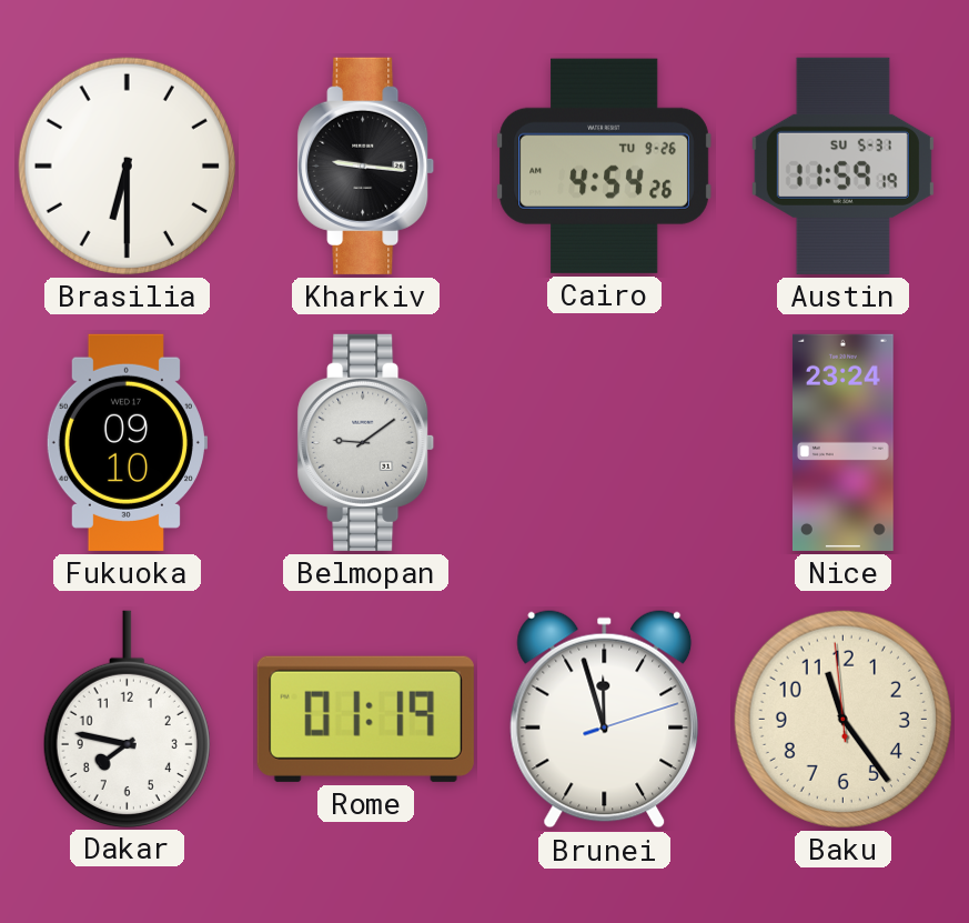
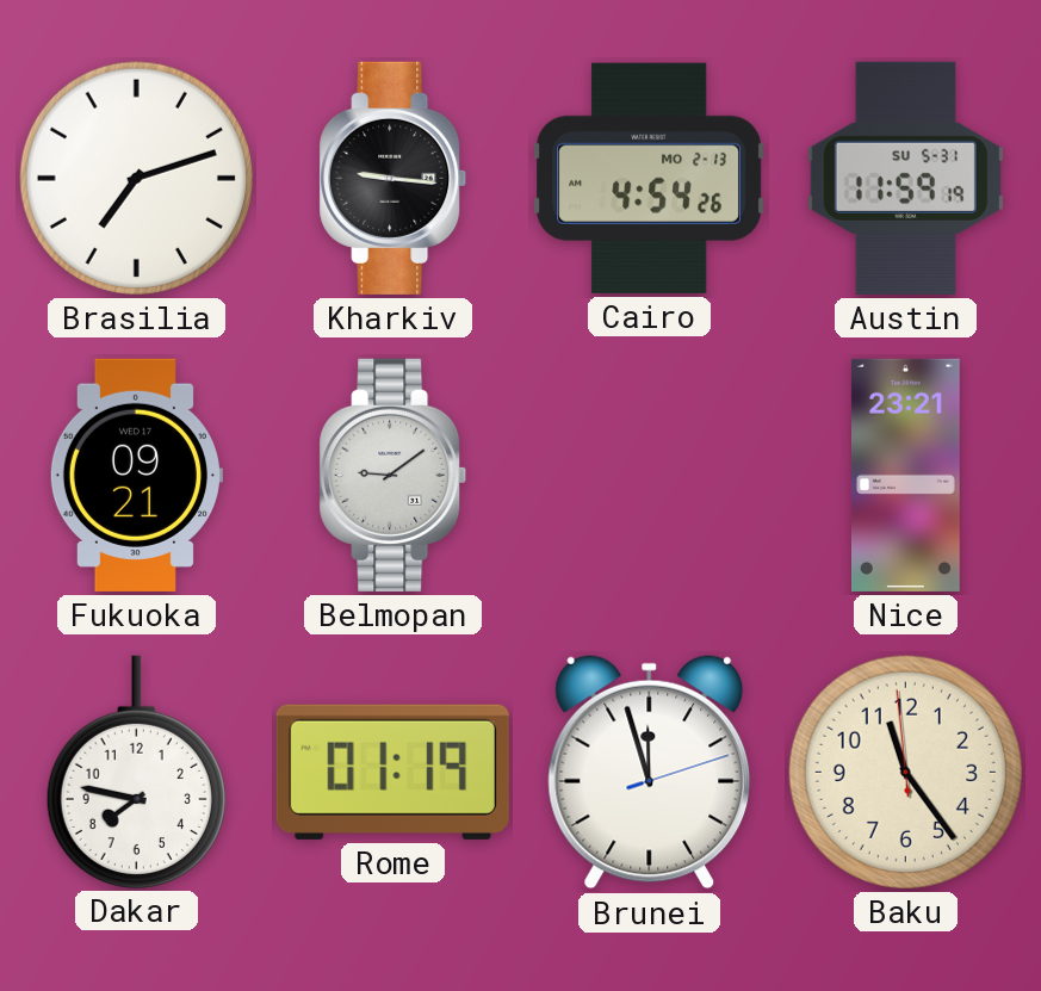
Brasilia: 6:30 -> 7:12 (136, 178)
Cairo date: TU 9-26 -> MO 2-13 (649, 178)
Fukuoka: 09:10 -> 09:21 (135, 475)
Nice: 23:24 -> 23:21 (905, 475)
